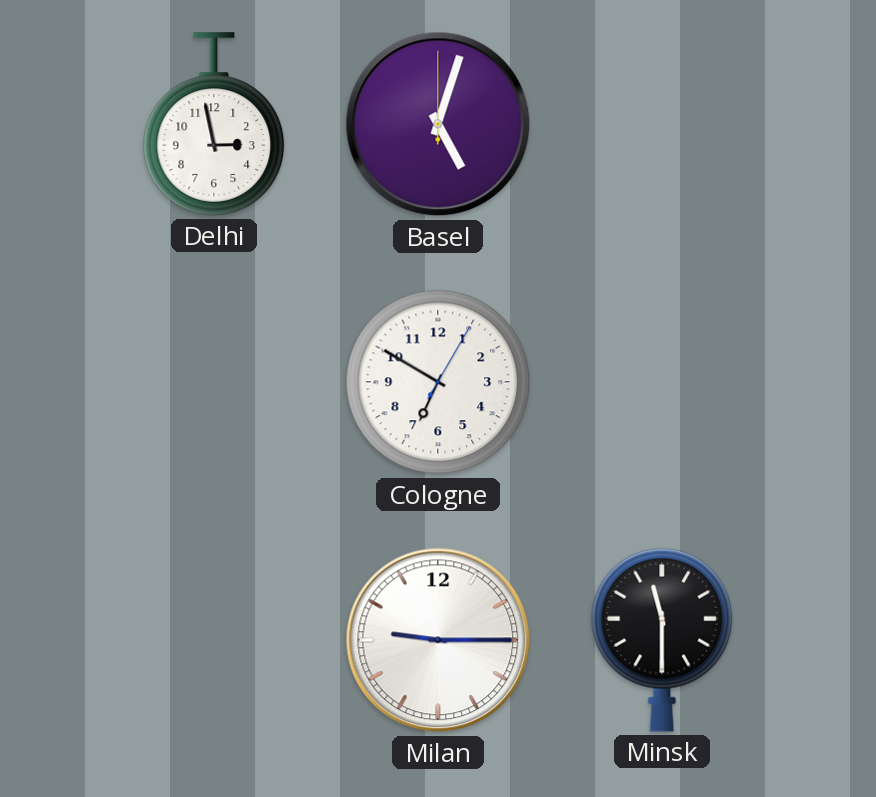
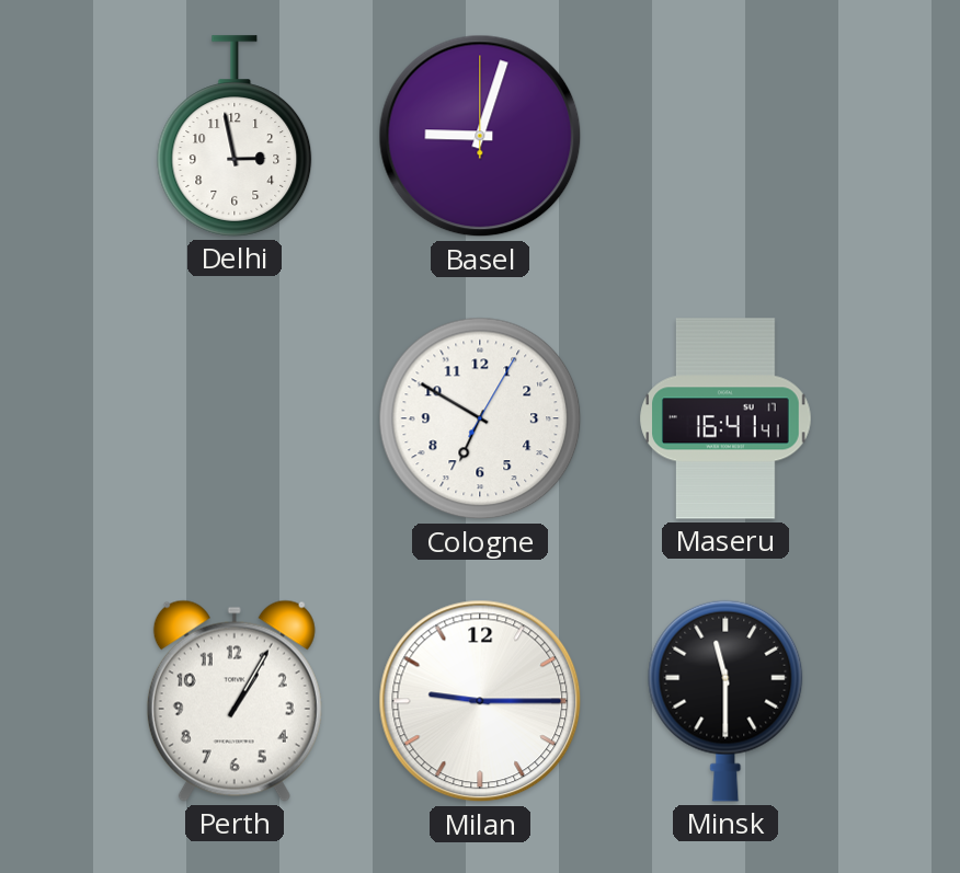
Basel: 5:03 -> 9:03 (480, 136)
Maseru: none -> 16:41 (725, 418)
Perth: none -> 1:05 (235, 701)
